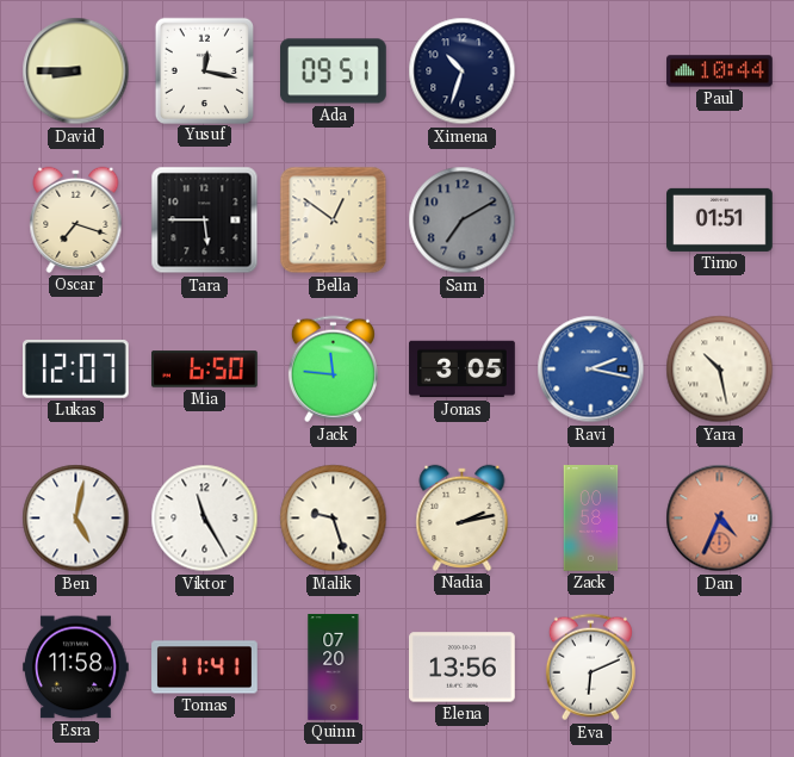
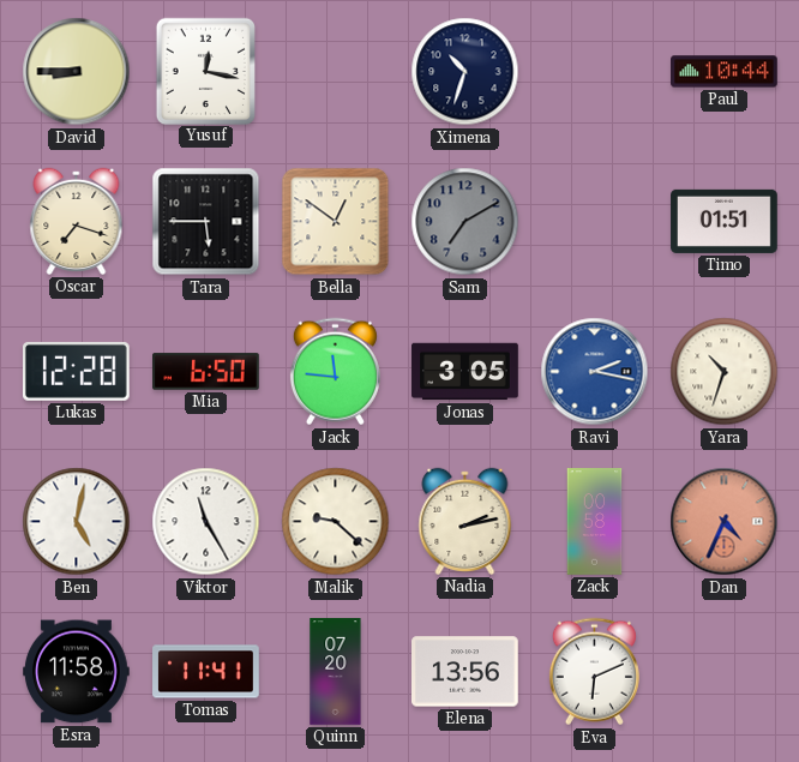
Ada: 09:51 -> none (334, 72)
Lukas: 12:07 -> 12:28 (77, 371)
Yara: 10:28 -> 10:33 (725, 372)
Malik: 9:27 -> 9:22 (336, 522)
